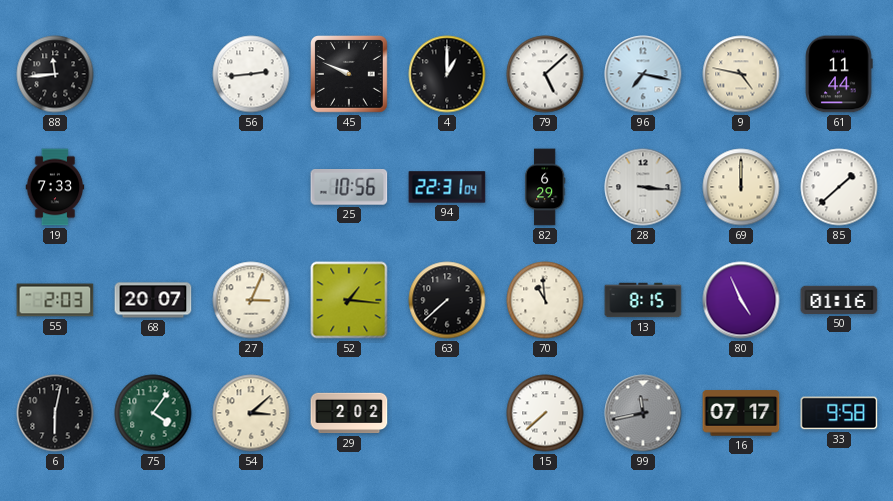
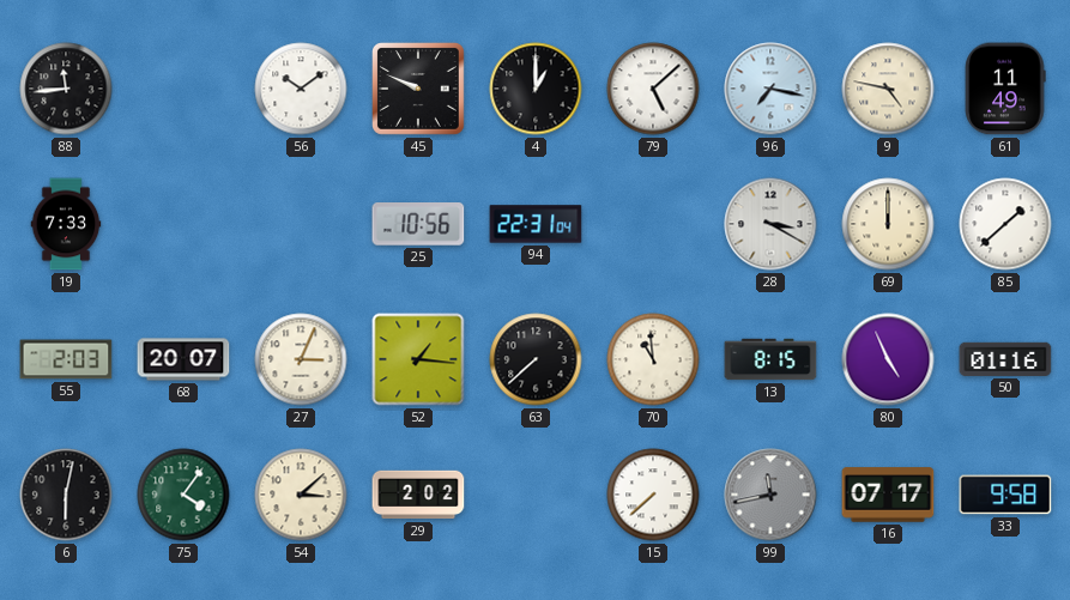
56: 2:44 -> 10:09 (301, 89)
61: 11:44 -> 11:49 (1005, 89)
82: 6:29 -> none (545, 187)
28: 3:16 -> 3:20 (770, 224)
